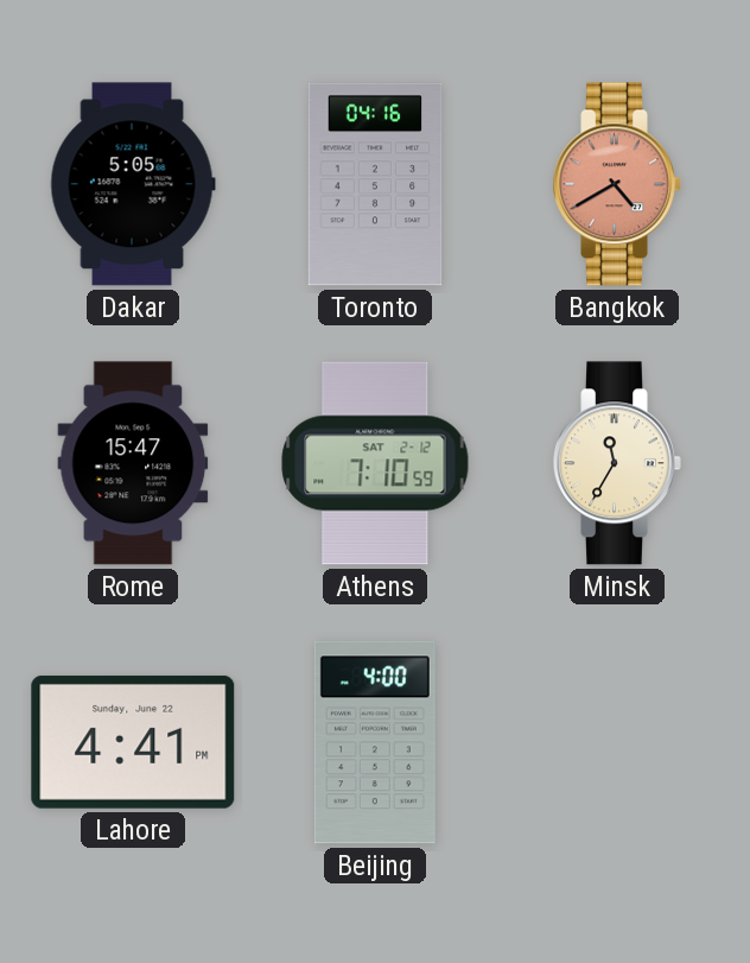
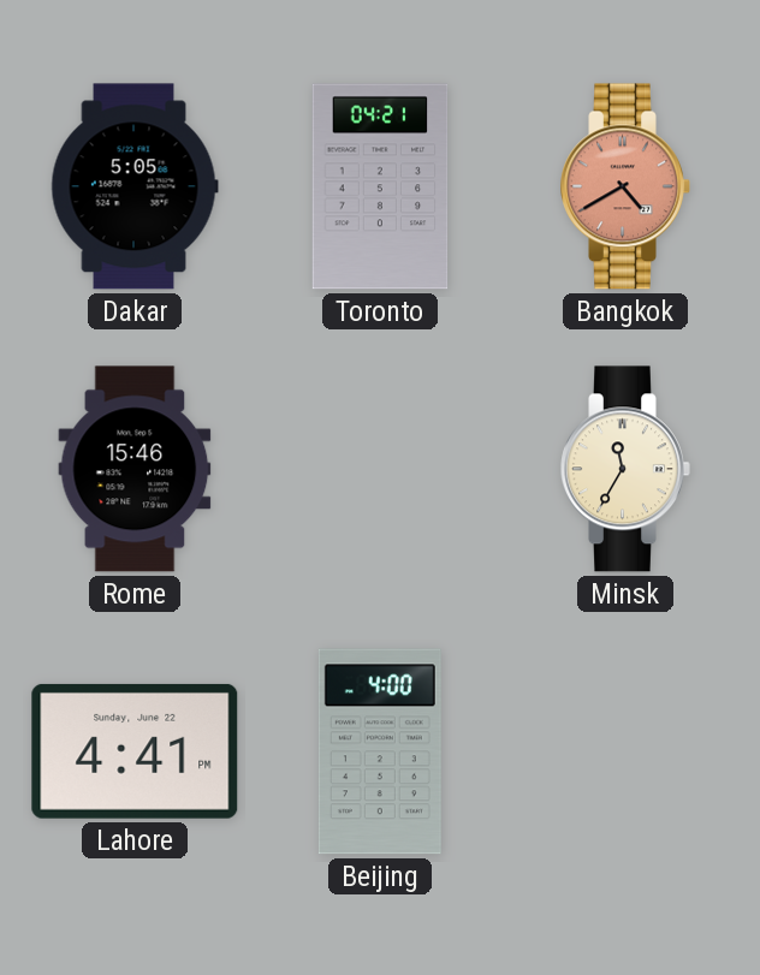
Toronto: 04:16 -> 04:21 (380, 186)
Rome: 15:47 -> 15:46 (135, 469)
Athens: 7:10 -> none (375, 463)
